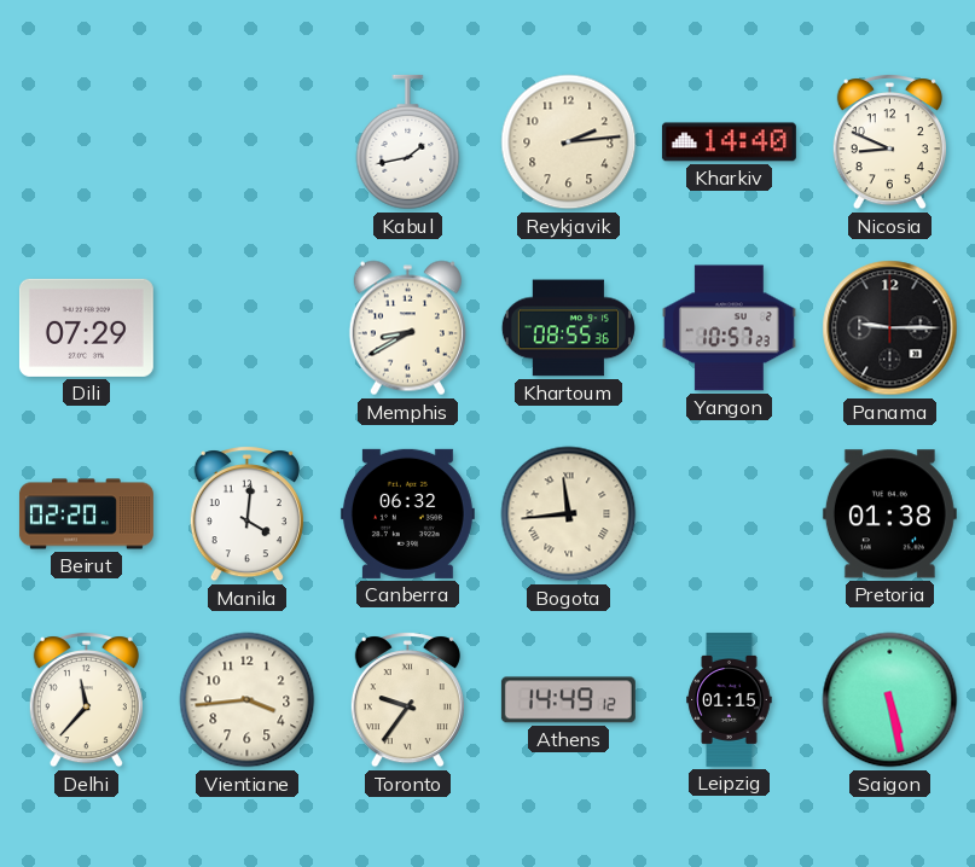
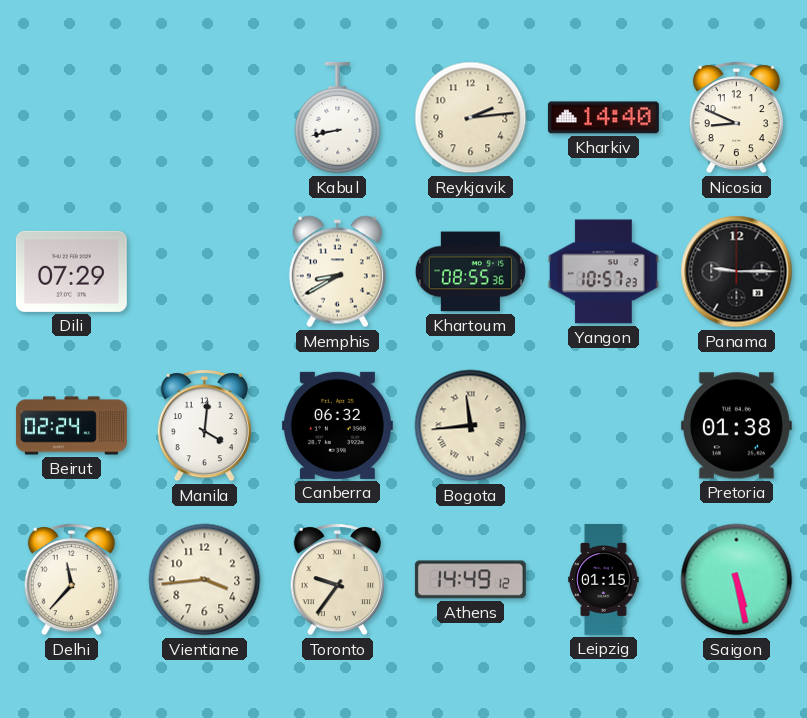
Kabul: 1:43 -> 8:43 (338, 118)
Beirut: 02:20 -> 02:24 (71, 426)
